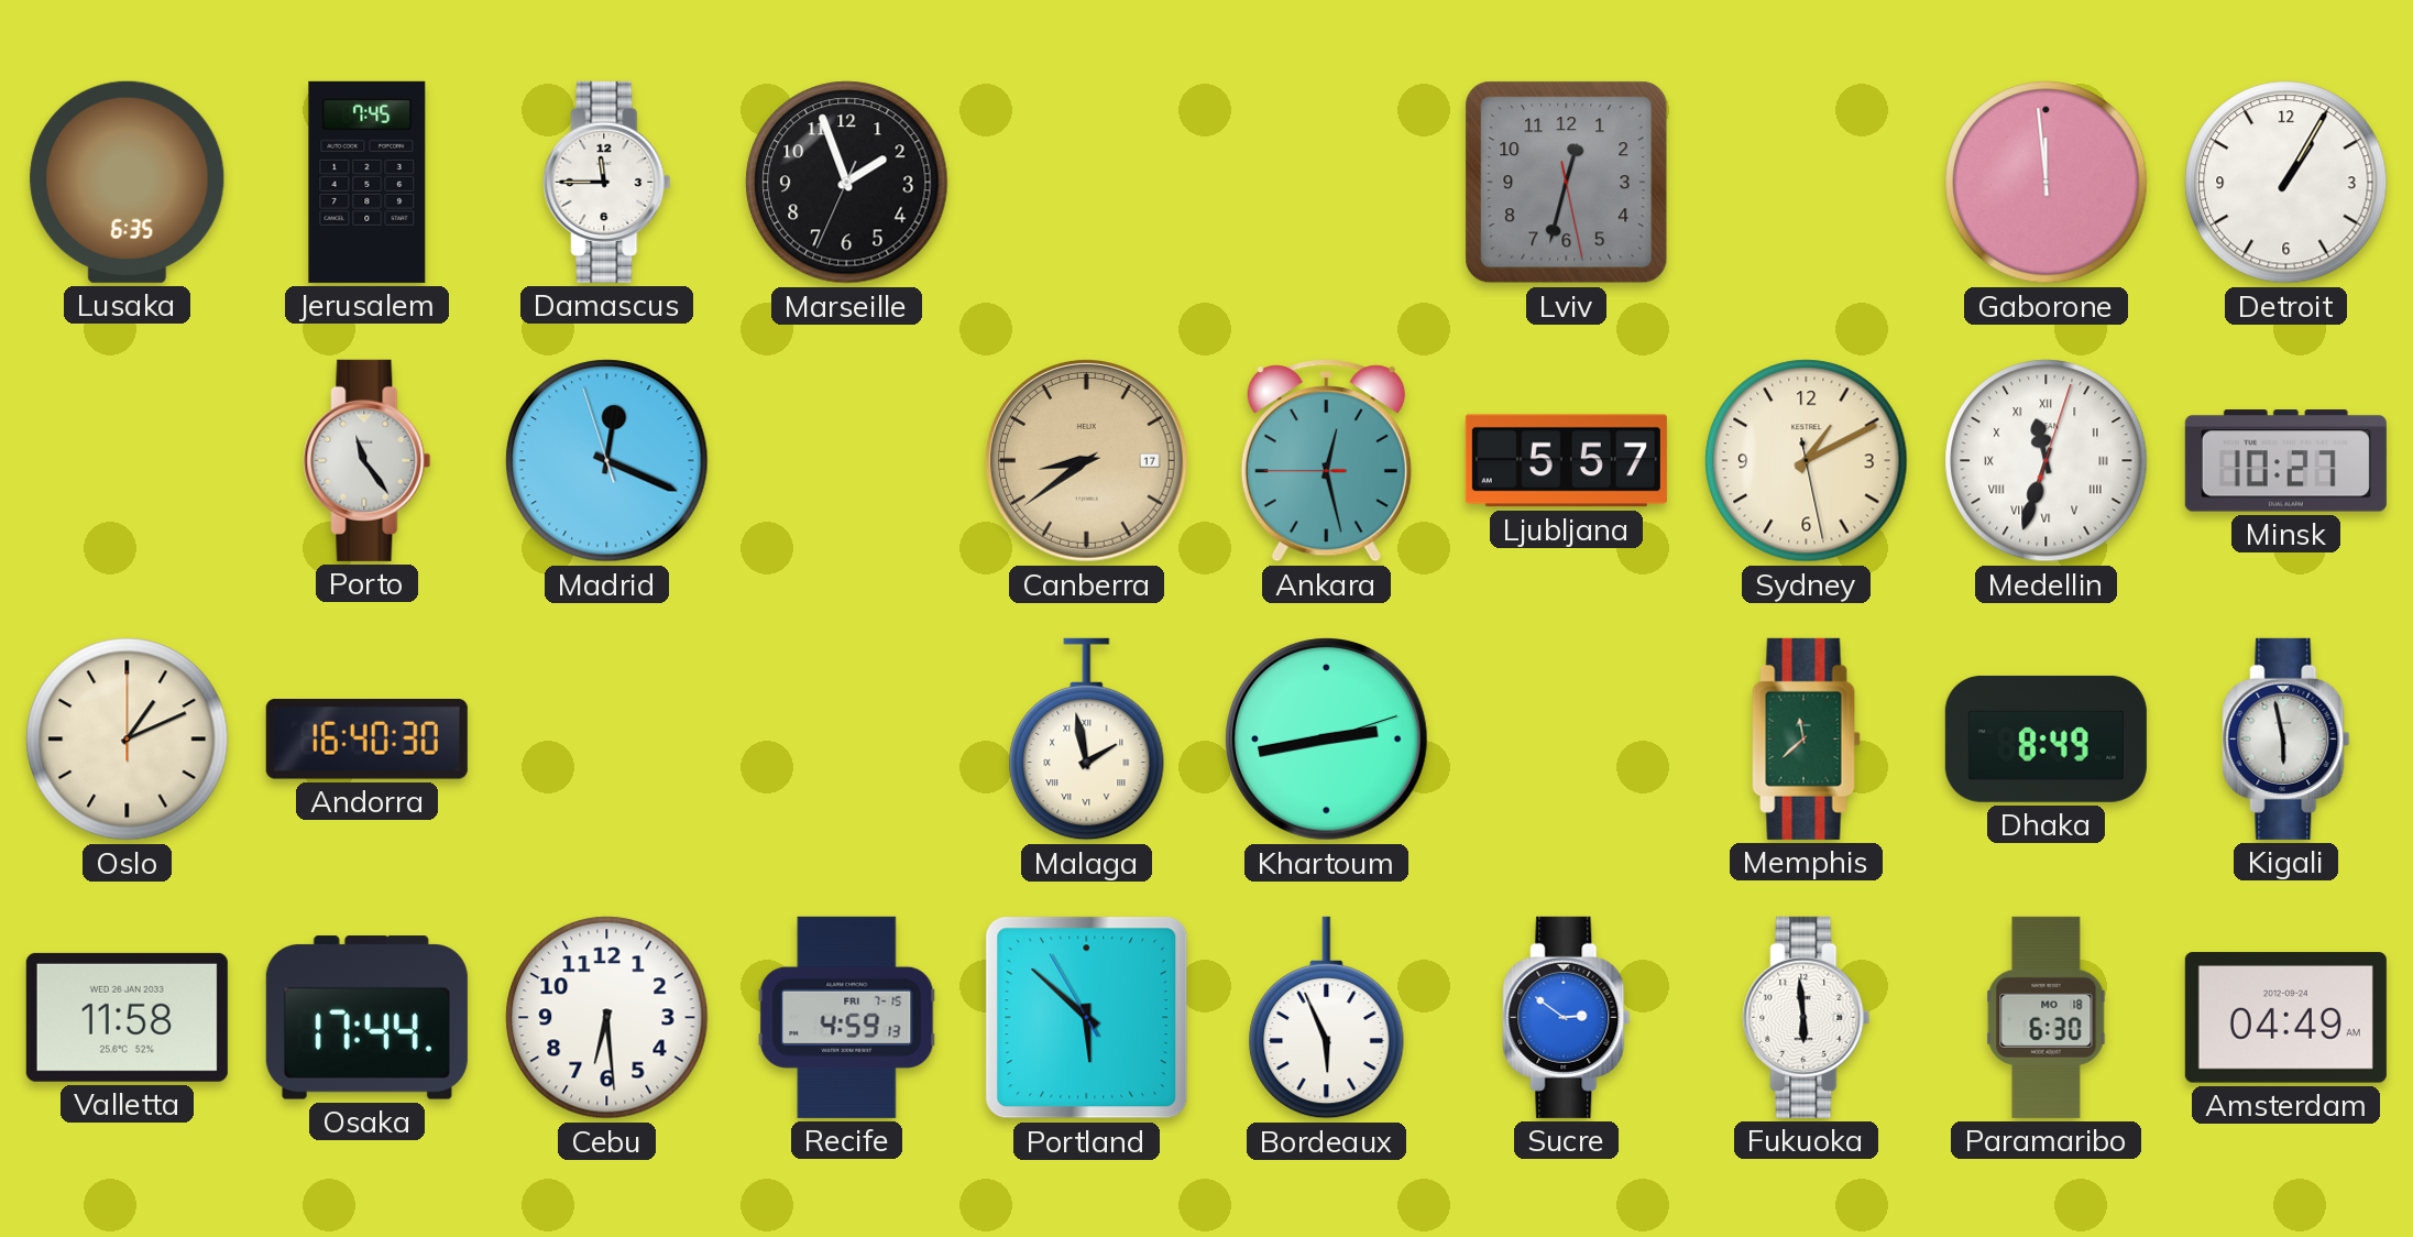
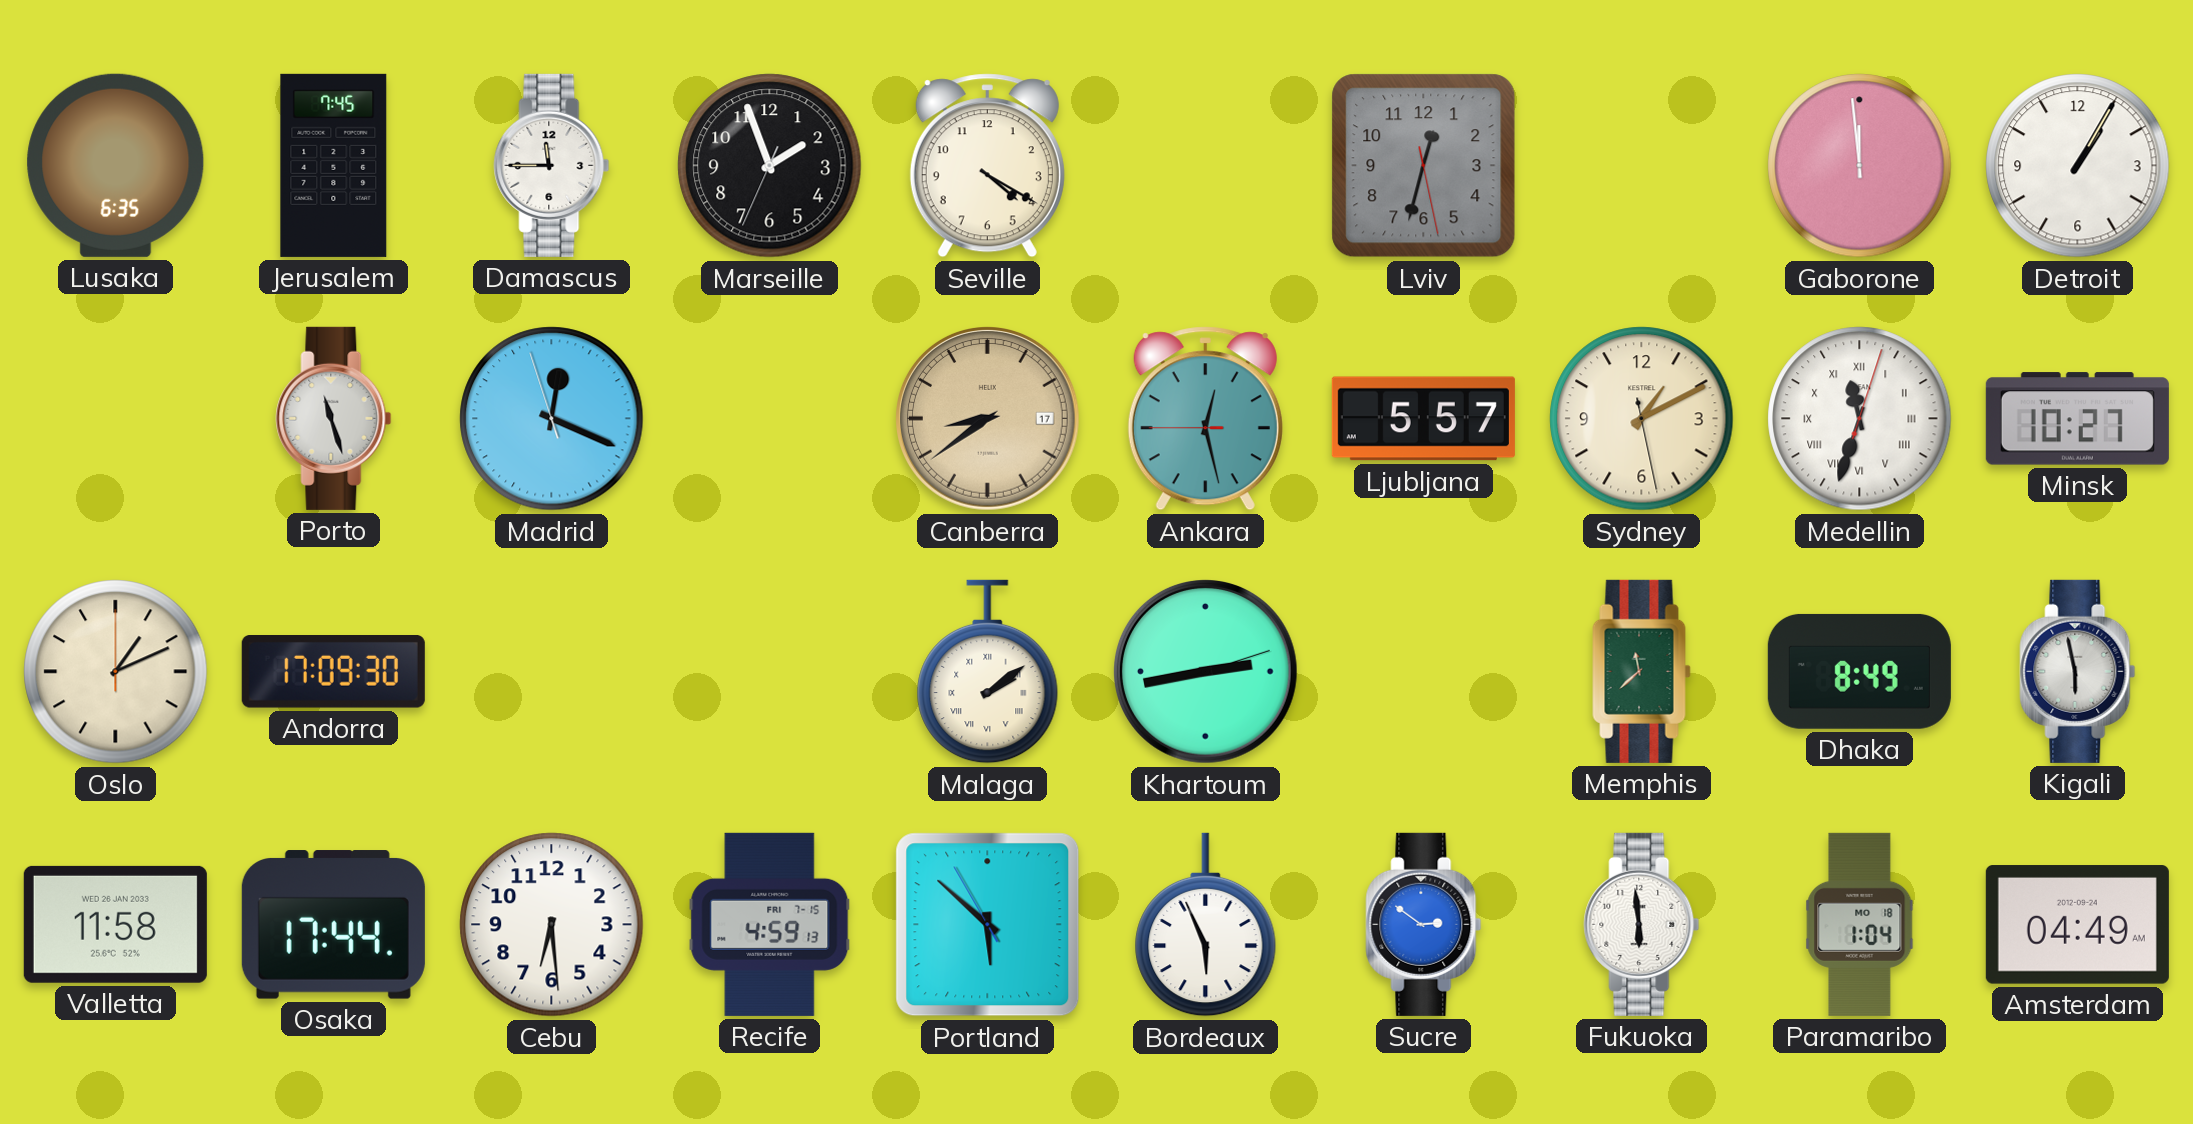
Seville: none -> 4:20 (987, 166)
Porto: 11:24 -> 11:27 (334, 418)
Andorra: 16:40 -> 17:09 (333, 672)
Malaga: 1:58 -> 2:09 (988, 672)
Paramaribo: 6:30 -> 1:04 (1860, 924)
